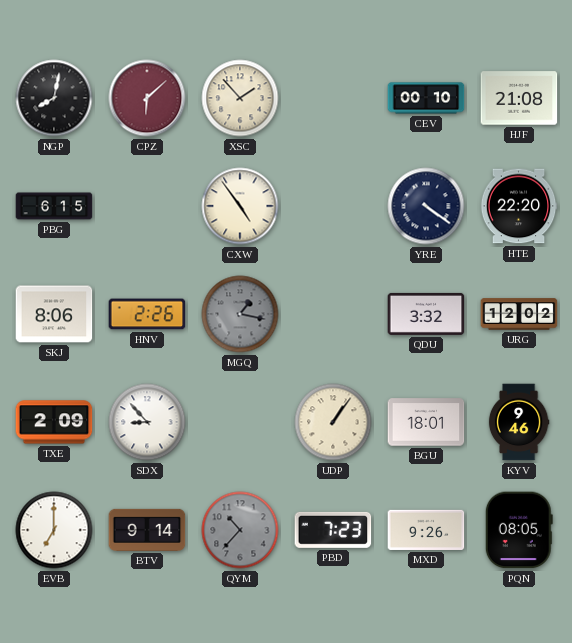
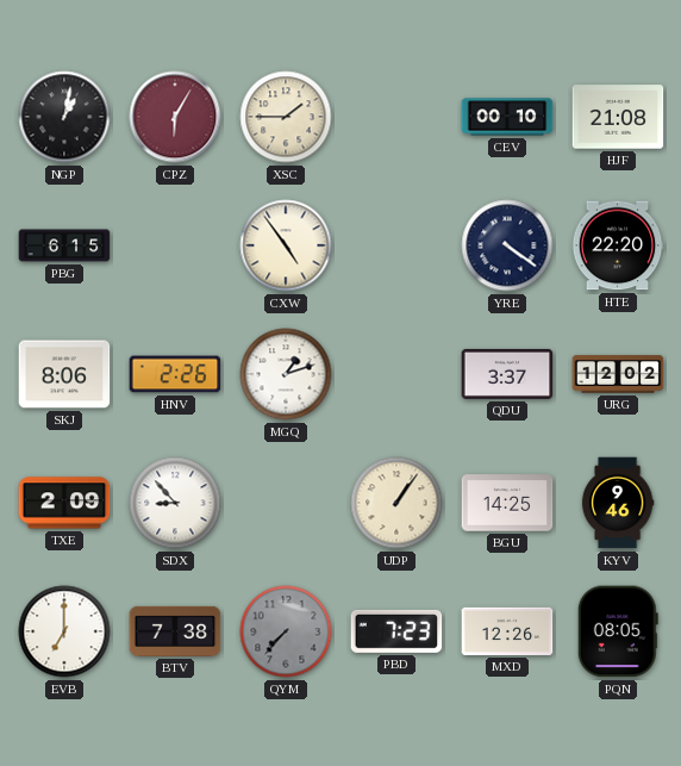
NGP: 8:02 -> 1:02 (64, 117)
CPZ: 6:08 -> 6:05 (175, 117)
XSC: 1:53 -> 1:45 (286, 117)
MGQ: 1:17 -> 1:12 (286, 374)
MGQ dial: grey -> white (286, 374)
QDU: 3:32 -> 3:37 (507, 374)
BGU: 18:01 -> 14:25 (507, 503)
BTV: 9:14 -> 7:38 (175, 631)
QYM: 10:37 -> 7:37 (286, 631)
MXD: 9:26 -> 12:26 (507, 631)
